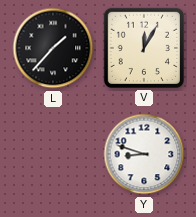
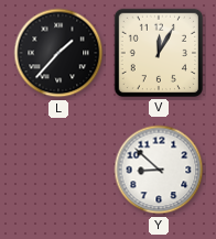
Y: 8:48 -> 8:52 (159, 170)
